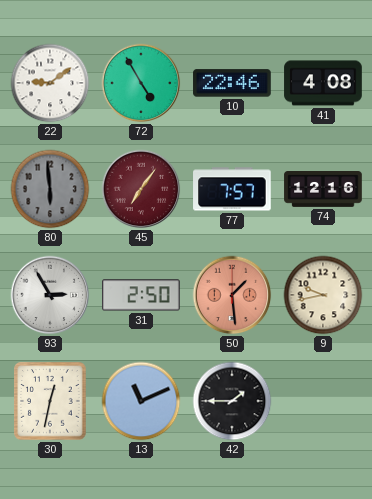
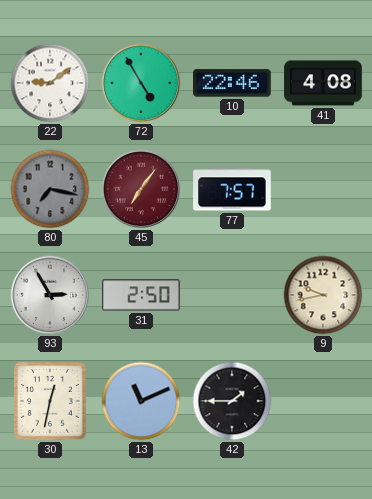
80: 5:59 -> 7:17 (50, 189)
74: 12:16 -> none (323, 190)
50: 1:29 -> none (232, 295)
